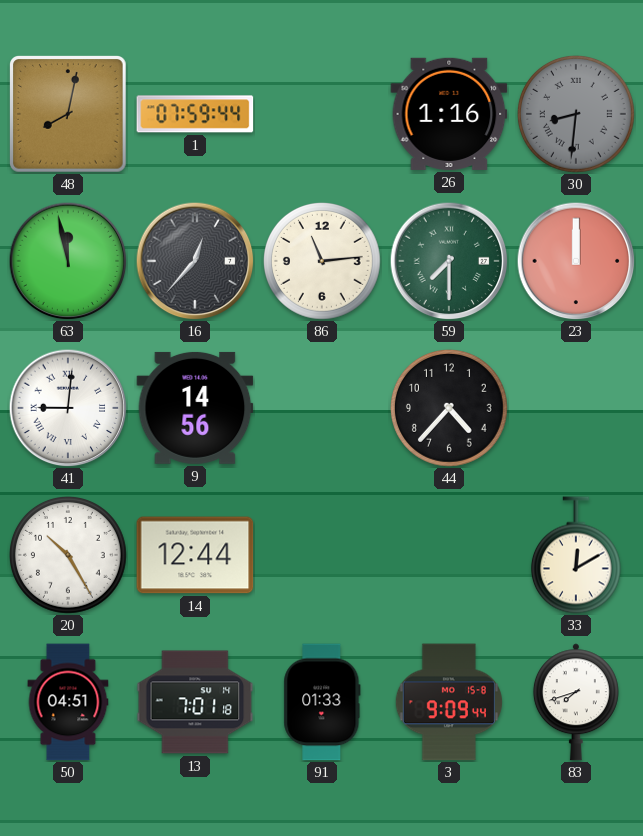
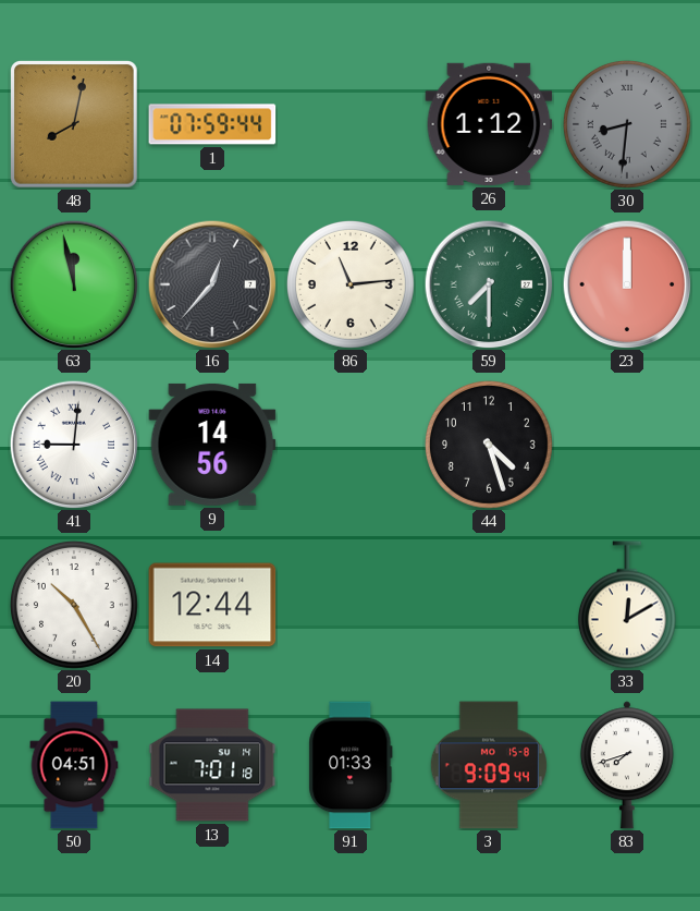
26: 1:16 -> 1:12 (489, 124)
44: 4:37 -> 4:27 (489, 445)
